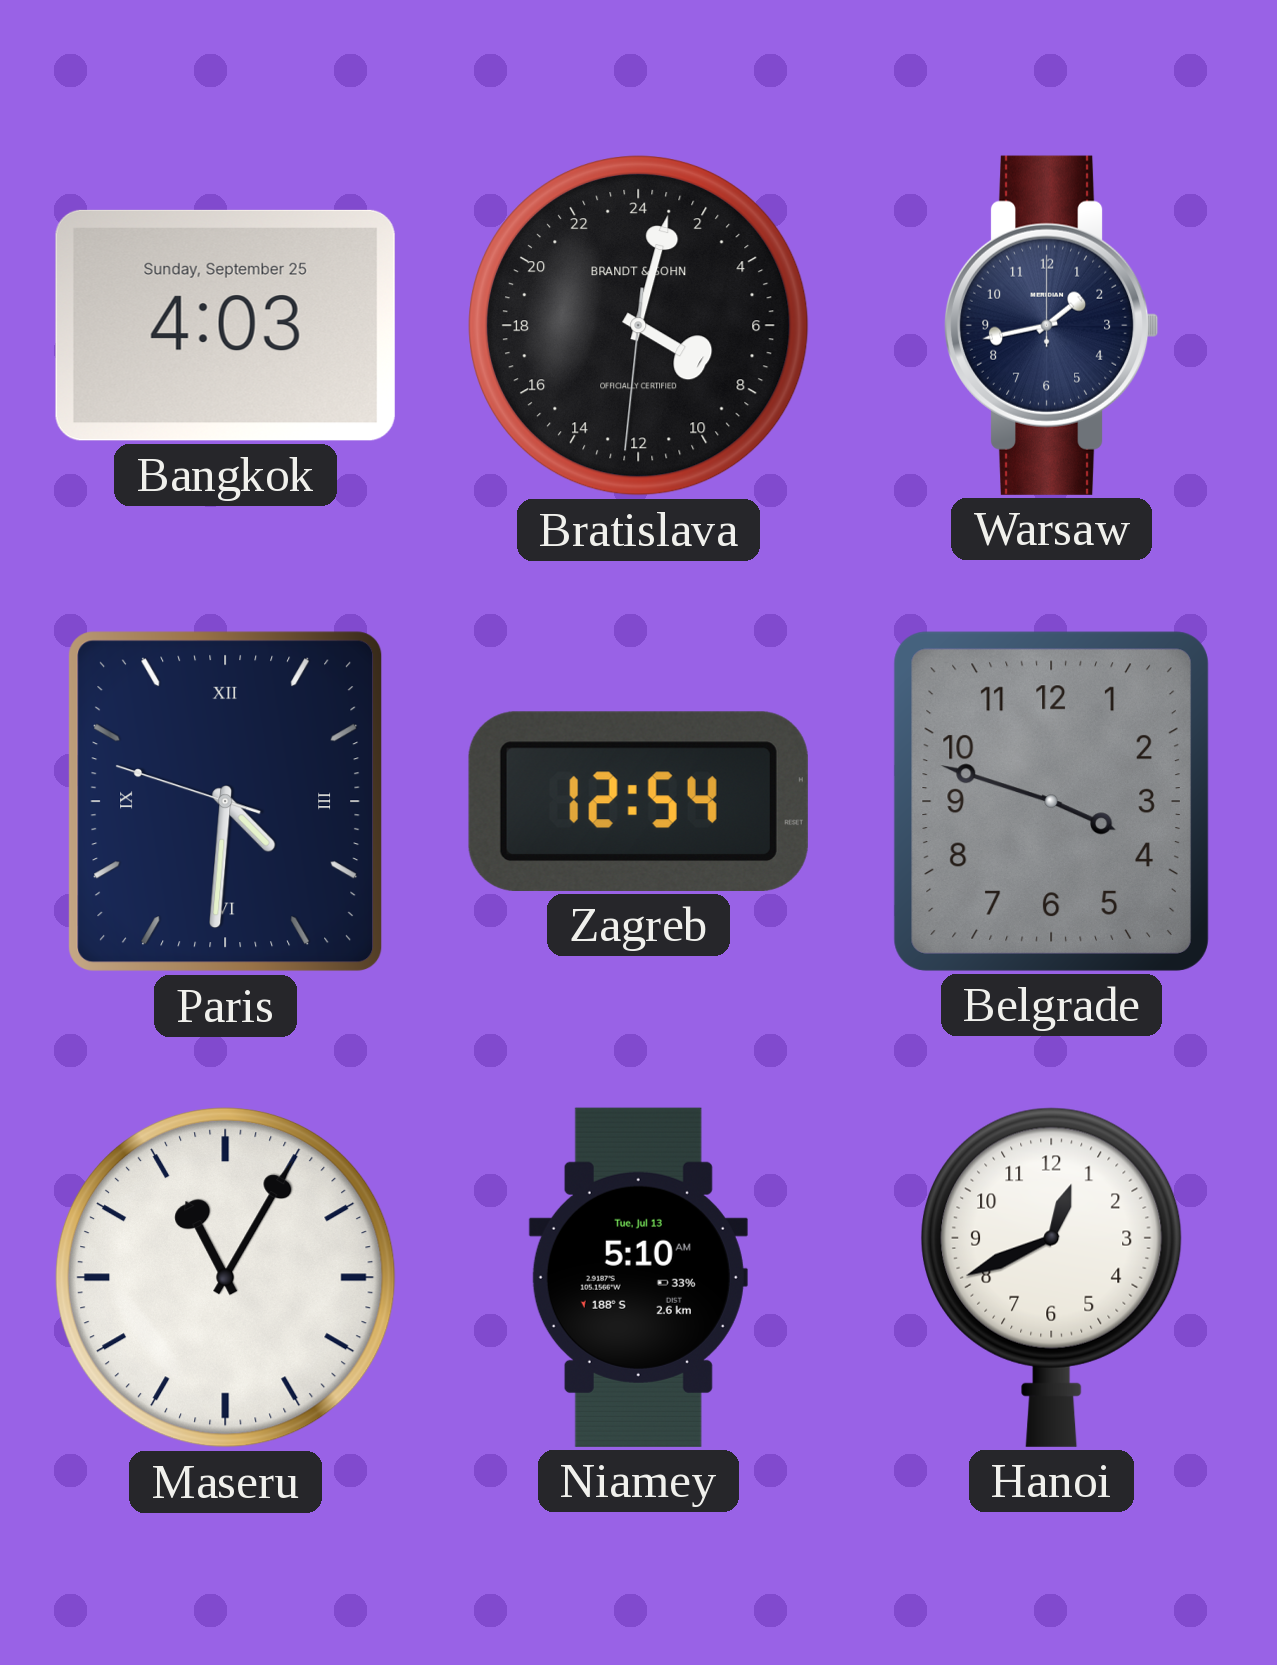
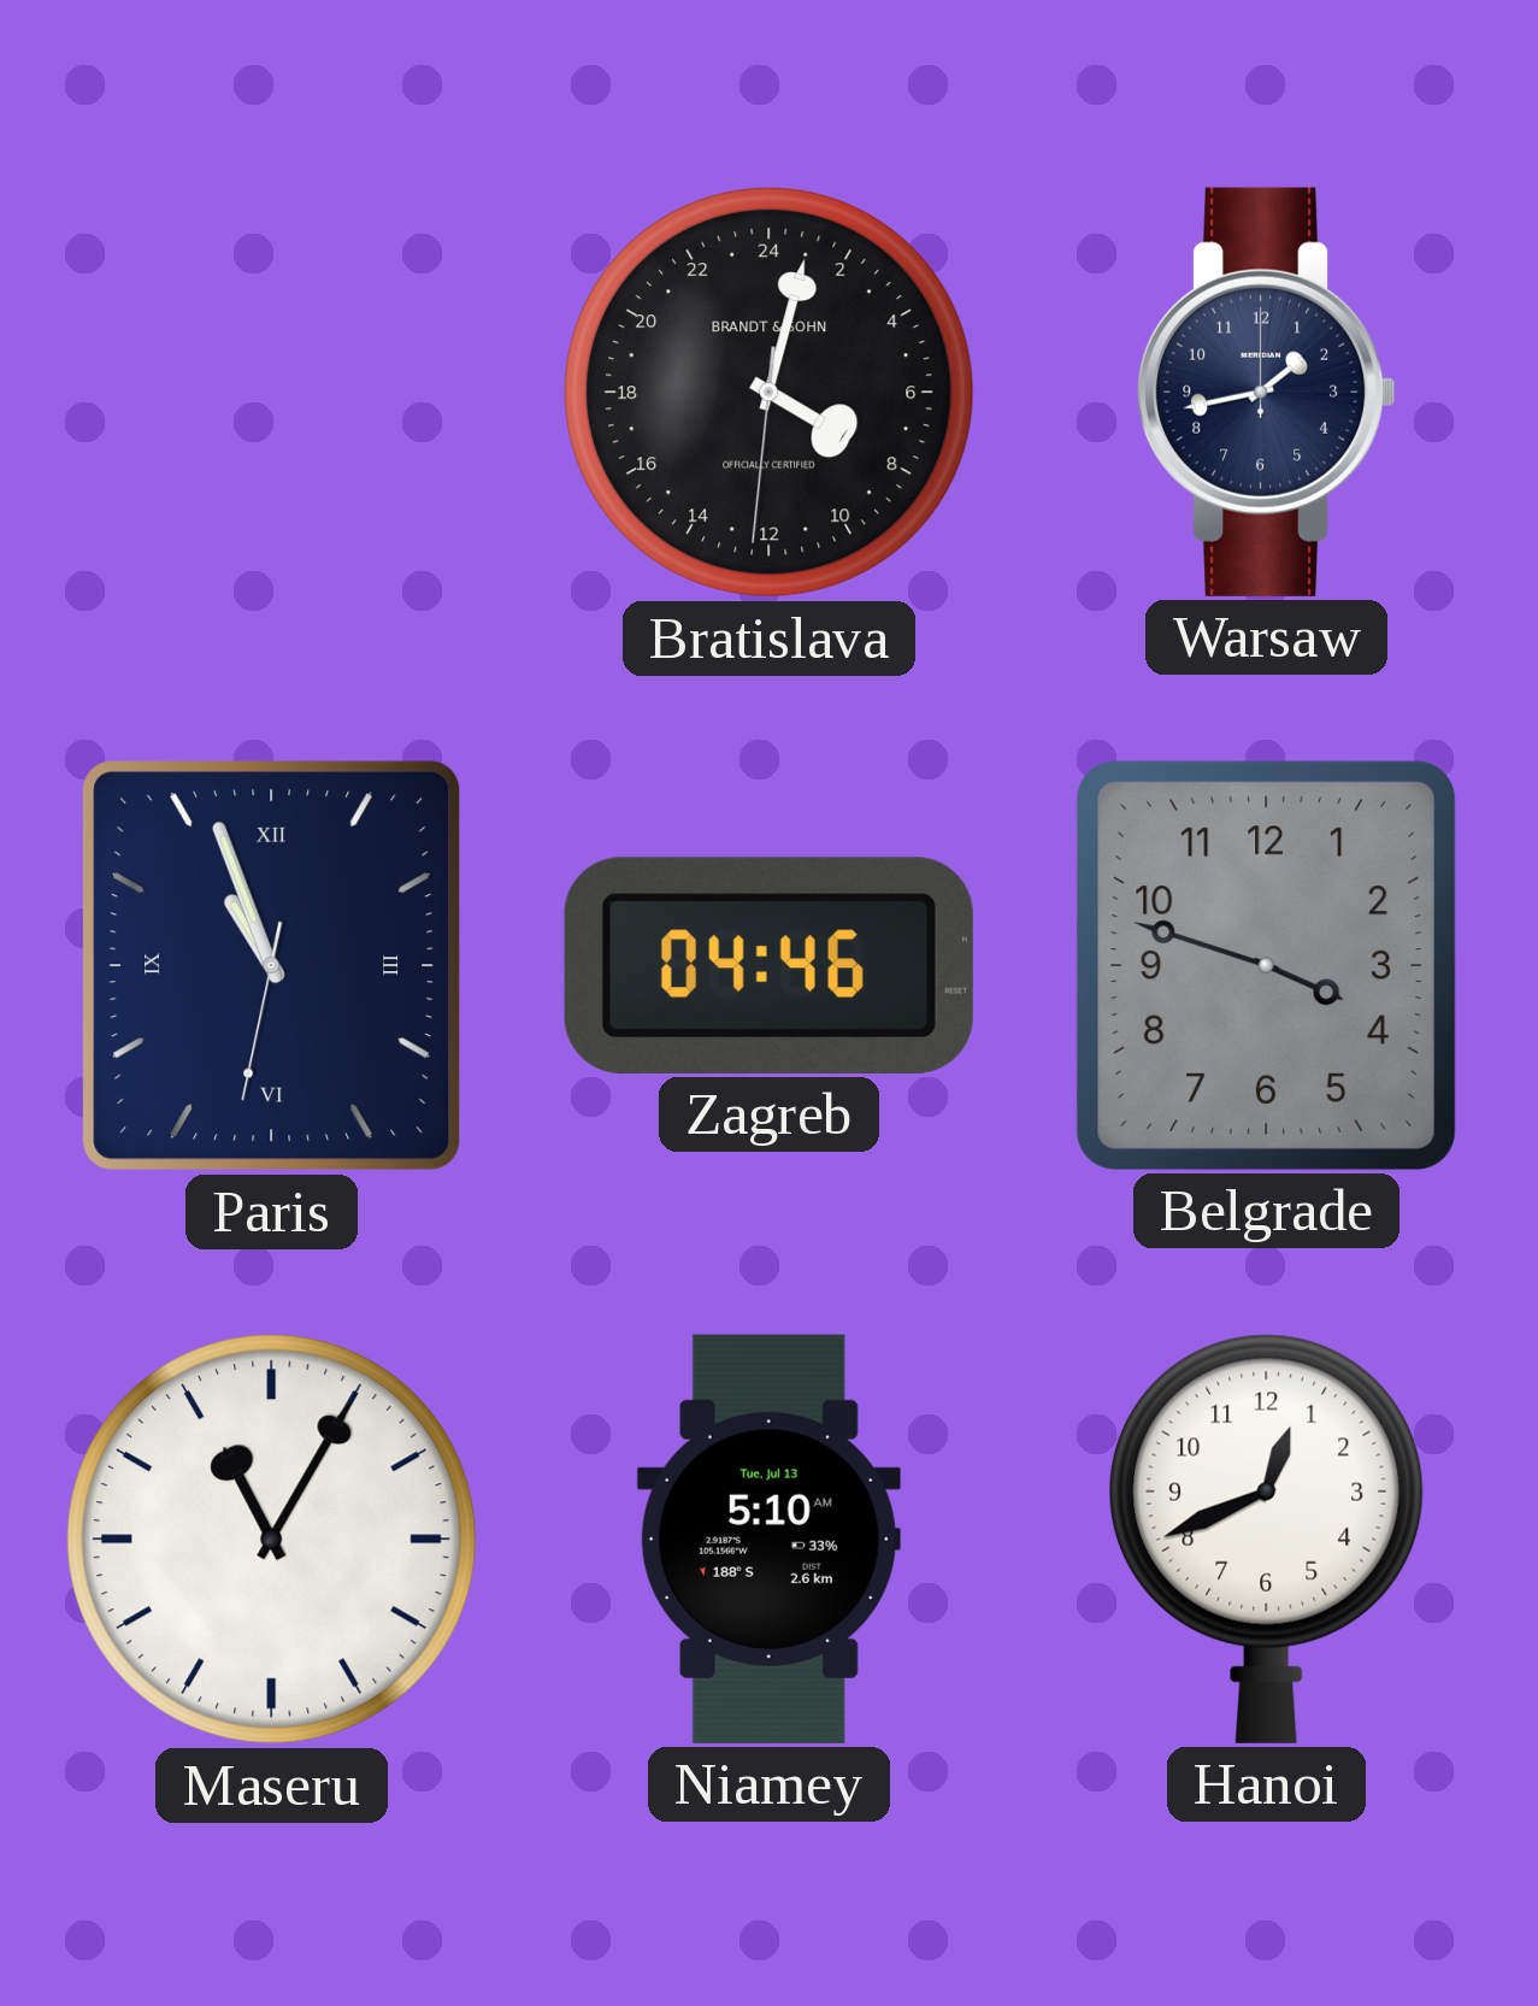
Bangkok: 4:03 -> none (225, 325)
Paris: 4:30 -> 10:56 (272, 966)
Zagreb: 12:54 -> 04:46 (768, 965)
